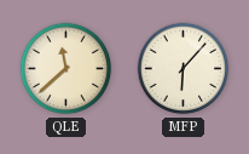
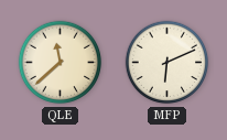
MFP: 6:07 -> 6:11 (167, 63)
